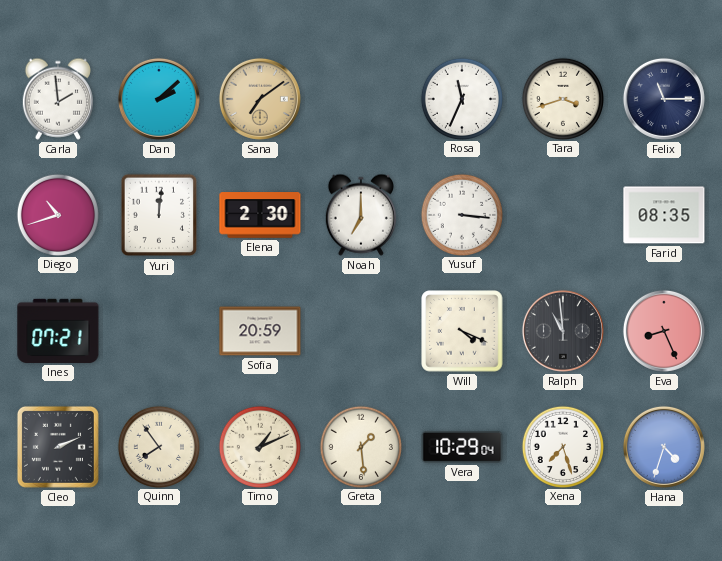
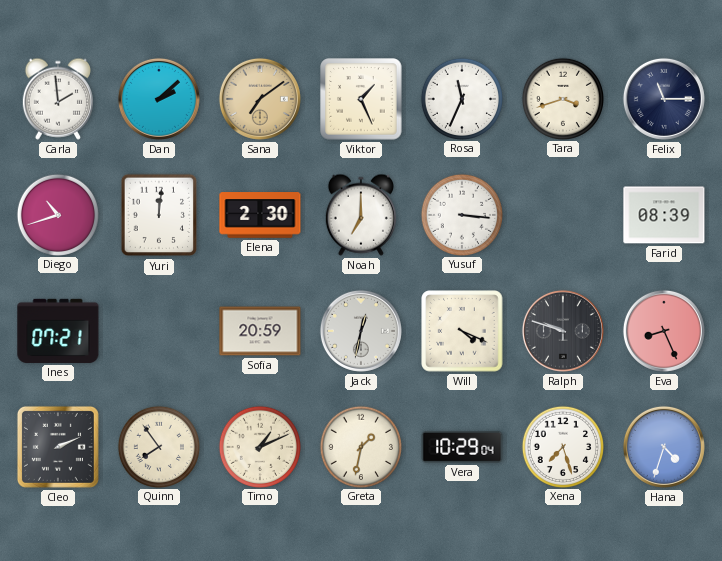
Viktor: none -> 1:26 (361, 99)
Farid: 08:35 -> 08:39 (664, 215)
Jack: none -> 12:32 (361, 331)
Ralph: 10:59 -> 9:48 (563, 331)
Greta: 1:29 -> 1:32 (360, 446)
